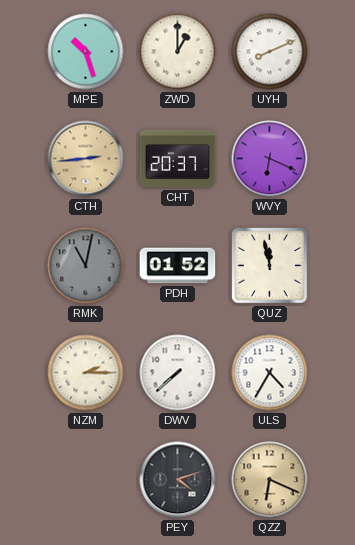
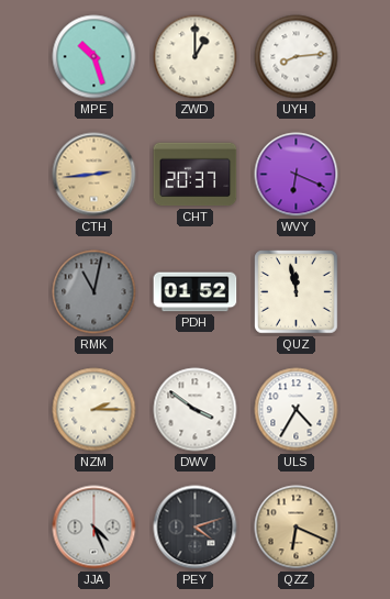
UYH: 8:11 -> 8:14 (297, 57)
DWV: 7:38 -> 3:51 (196, 410)
JJA: none -> 4:26 (94, 528)
